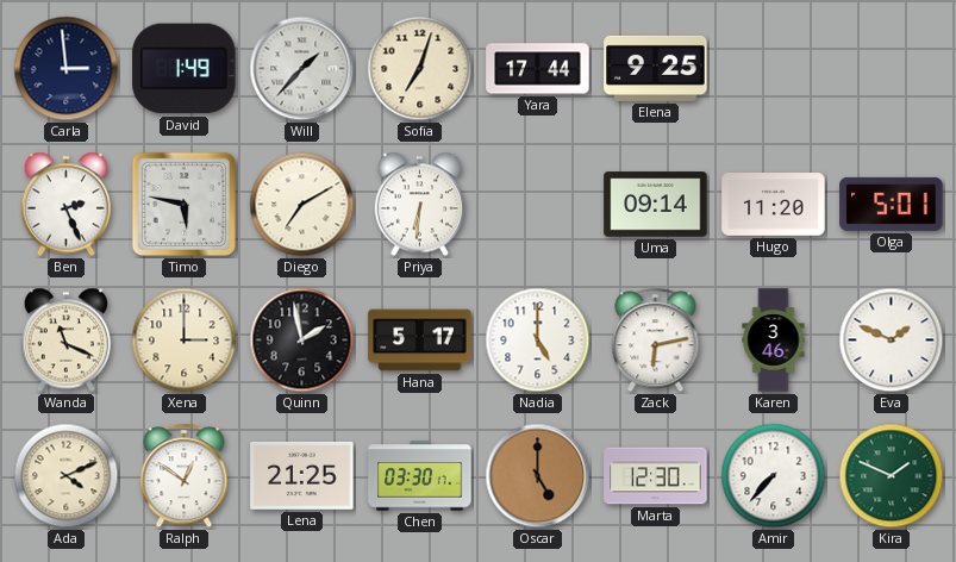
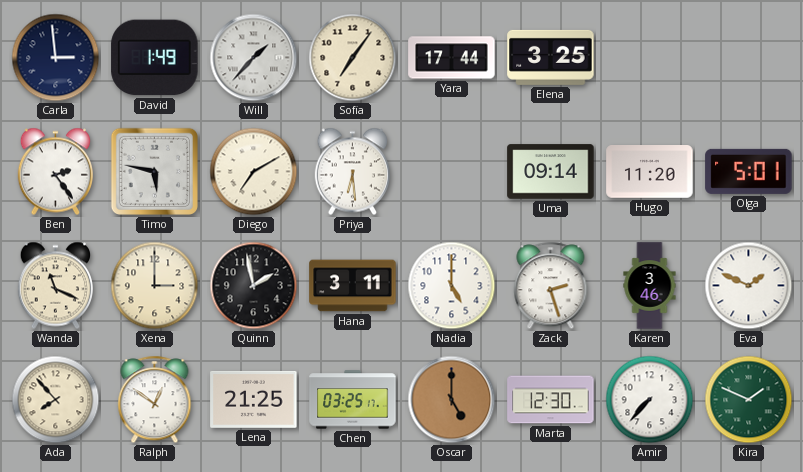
Sofia: 7:03 -> 7:06 (353, 58)
Elena: 9:25 -> 3:25 (551, 57)
Ben: 2:26 -> 2:24 (55, 172)
Priya: 6:31 -> 6:29 (352, 172)
Hana: 5:17 -> 3:11 (353, 286)
Zack: 6:13 -> 2:27 (551, 286)
Ada: 4:11 -> 7:53 (56, 400)
Chen: 03:30 -> 03:25 (353, 400)
